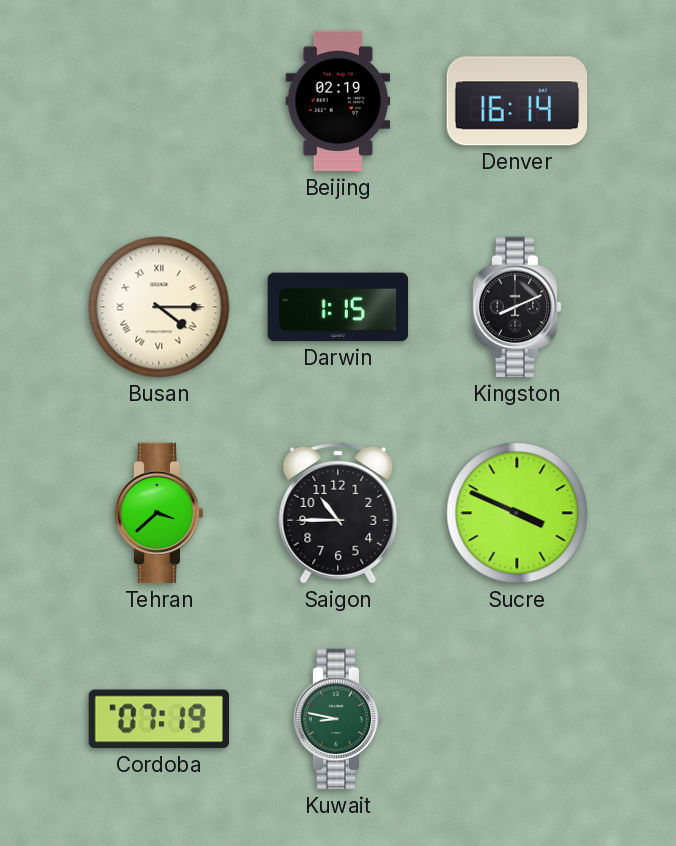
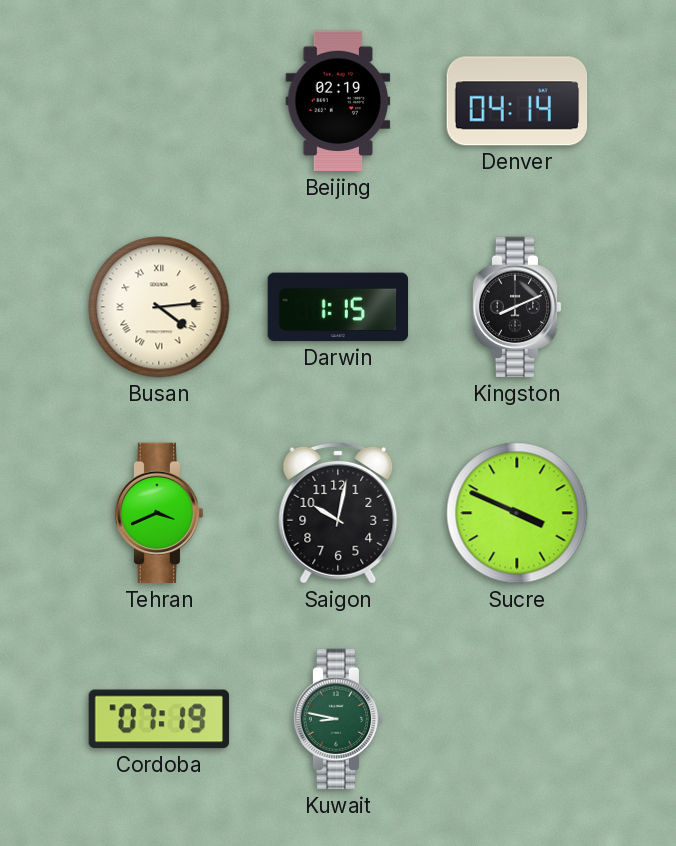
Denver: 16:14 -> 04:14 (517, 101)
Busan: 4:15 -> 4:14 (159, 307)
Tehran: 3:38 -> 3:41 (159, 513)
Saigon: 10:45 -> 10:02 (338, 513)
